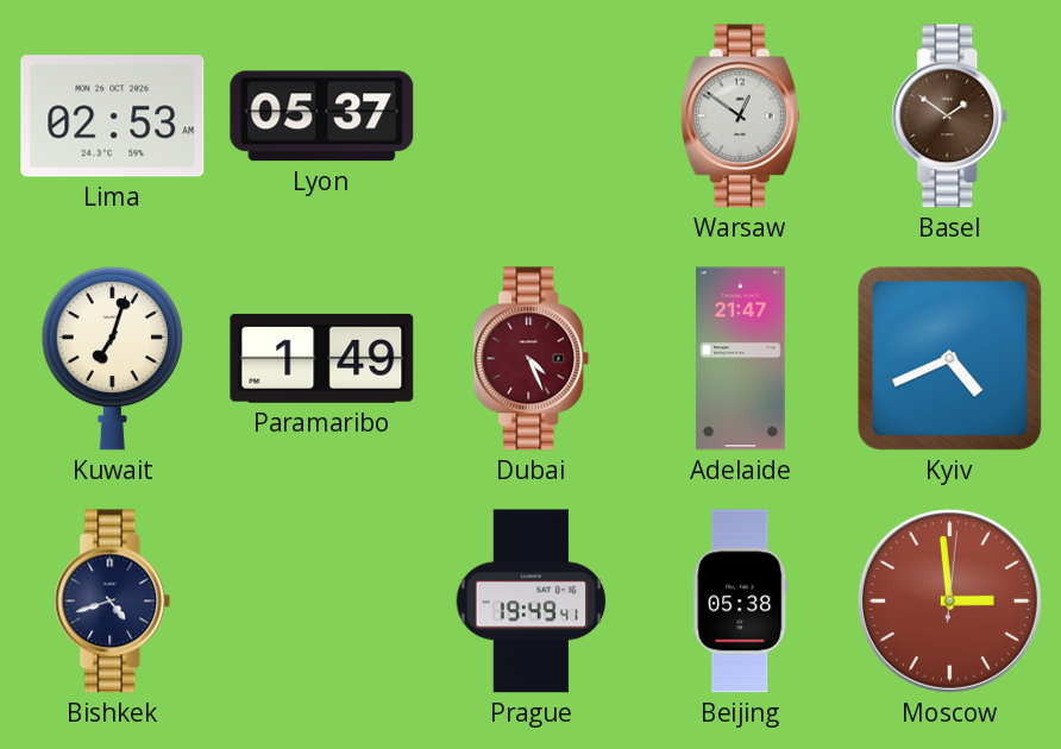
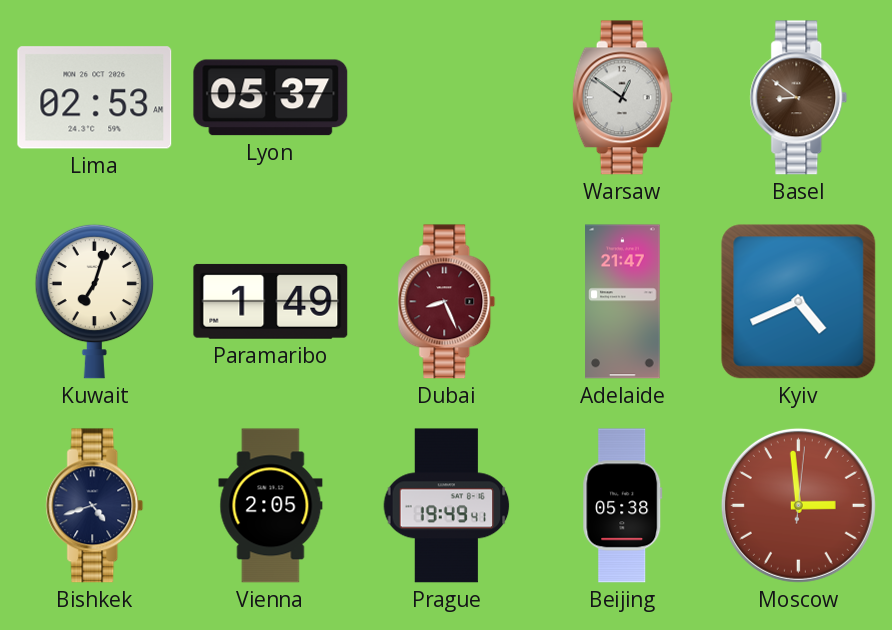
Basel: 1:51 -> 8:51 (799, 98)
Dubai: 4:26 -> 8:26 (447, 302)
Vienna: none -> 2:05 (271, 506)
